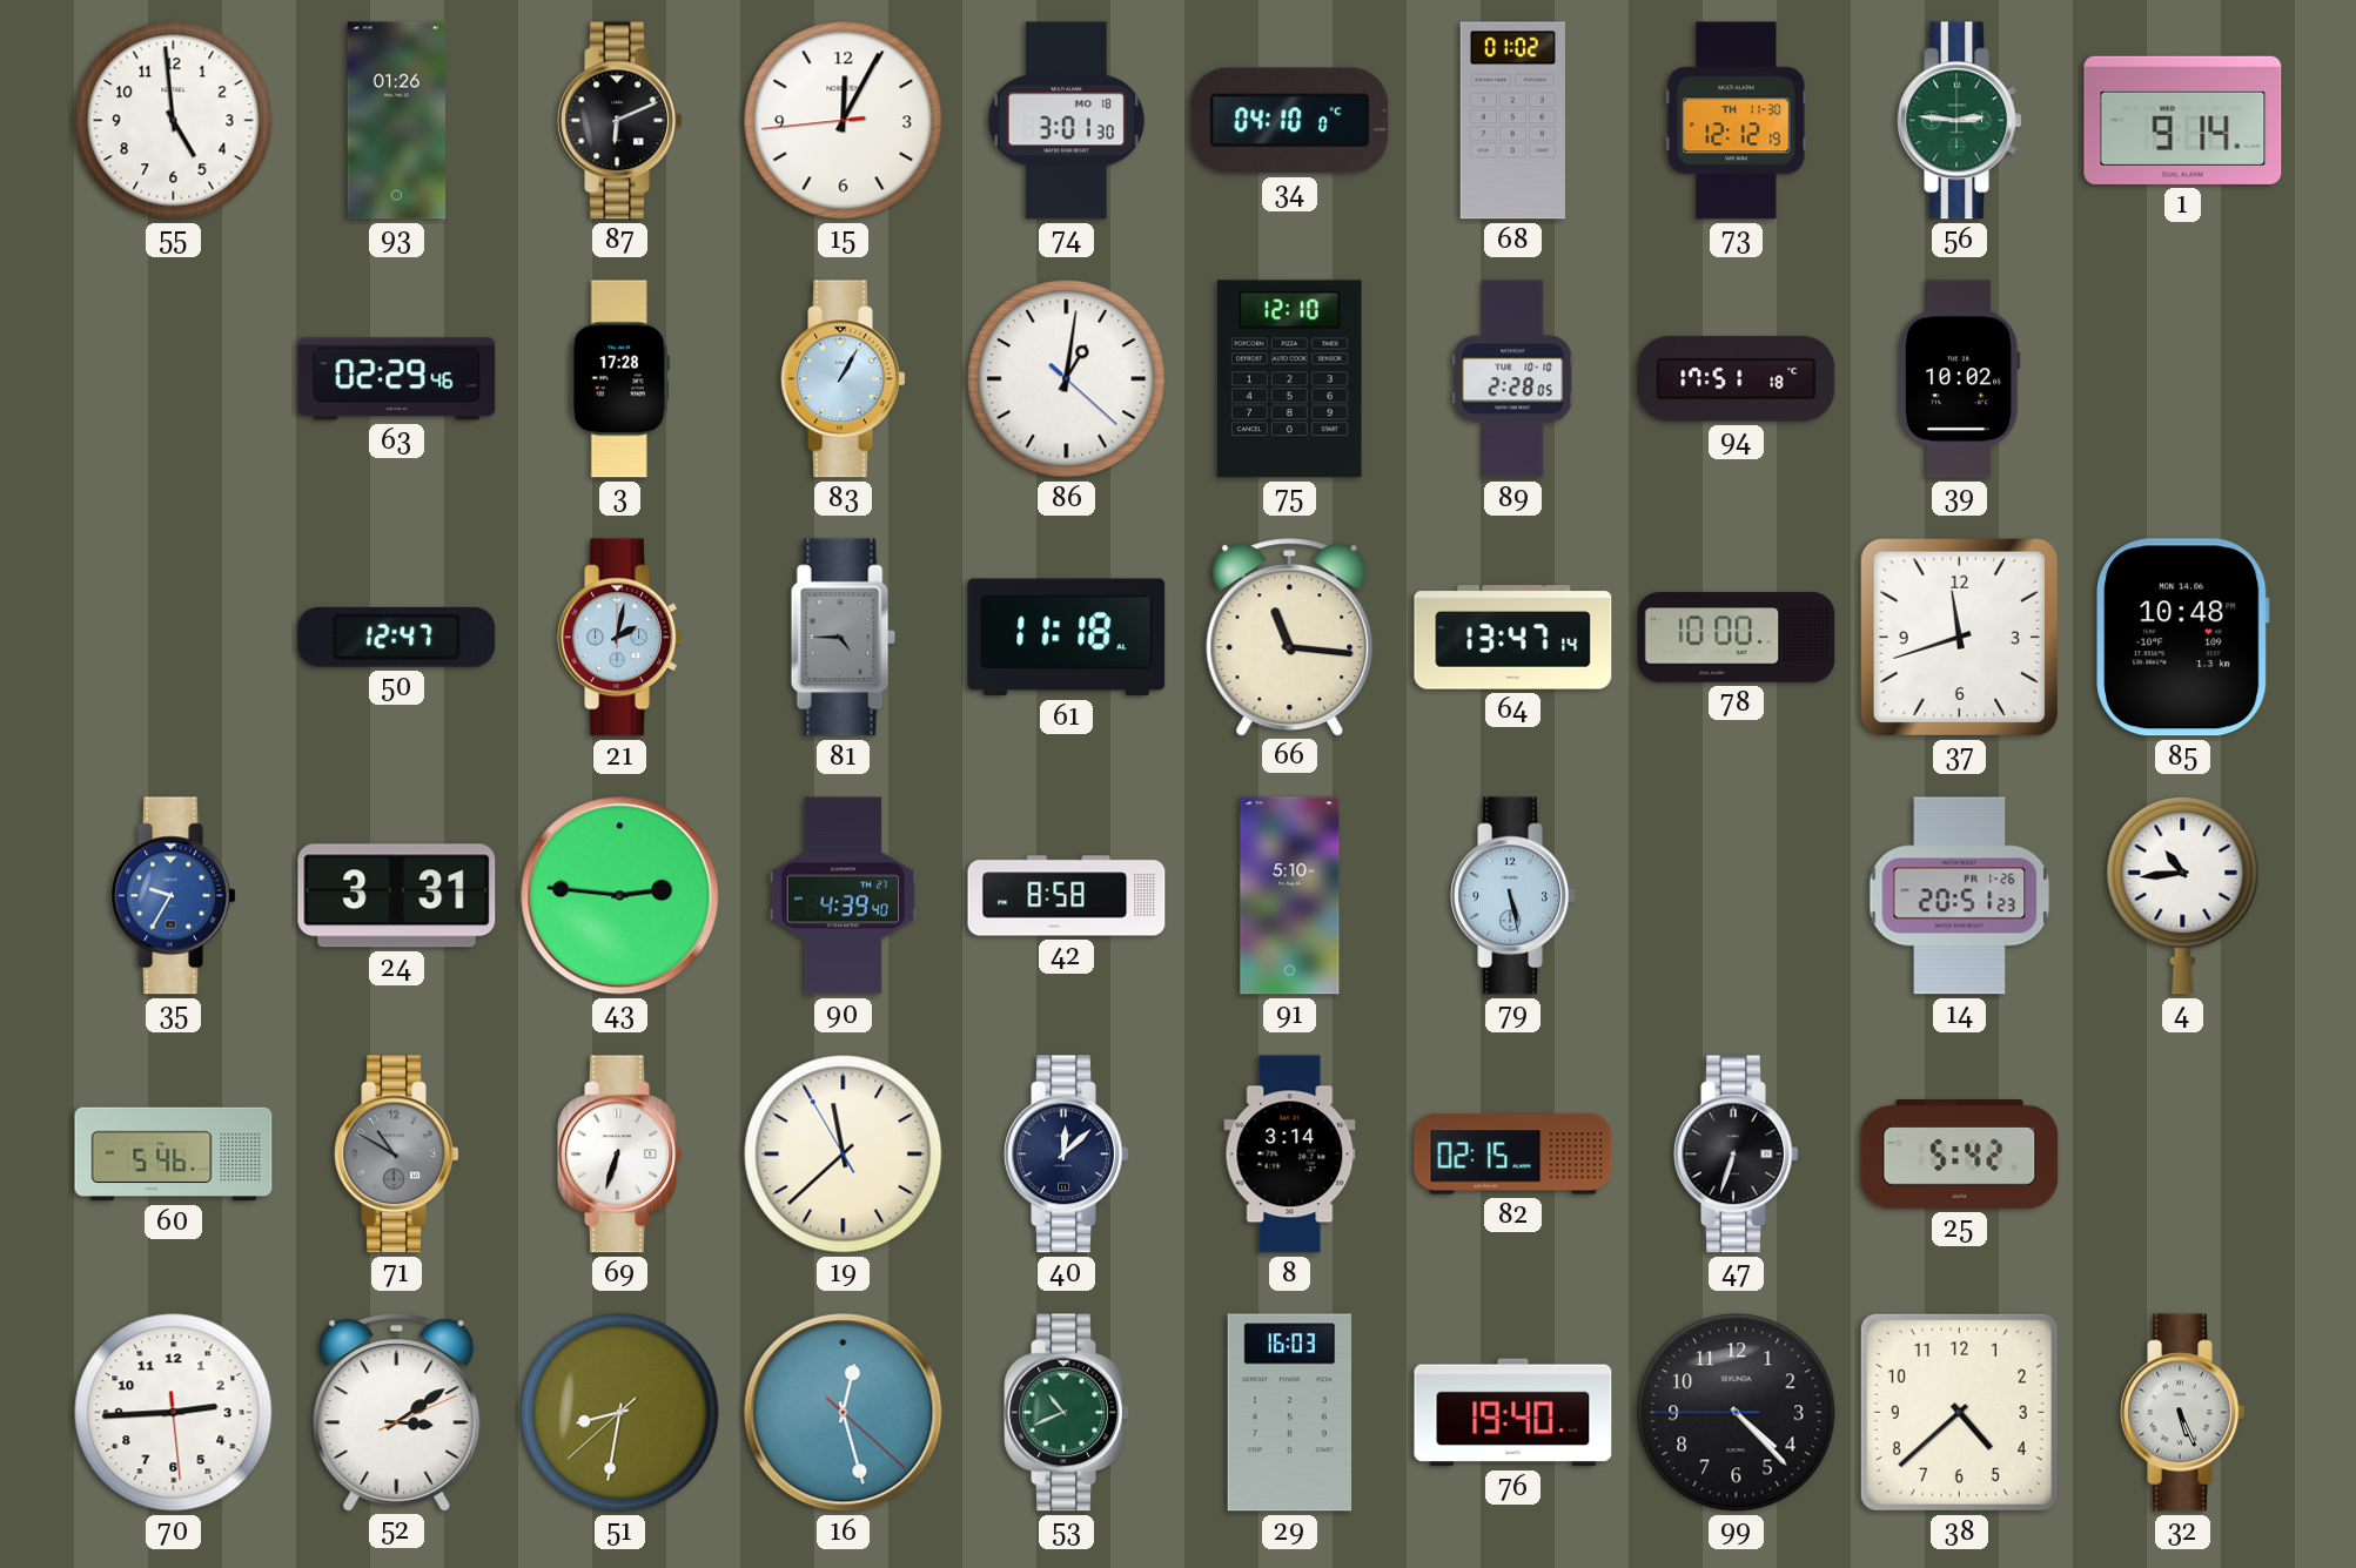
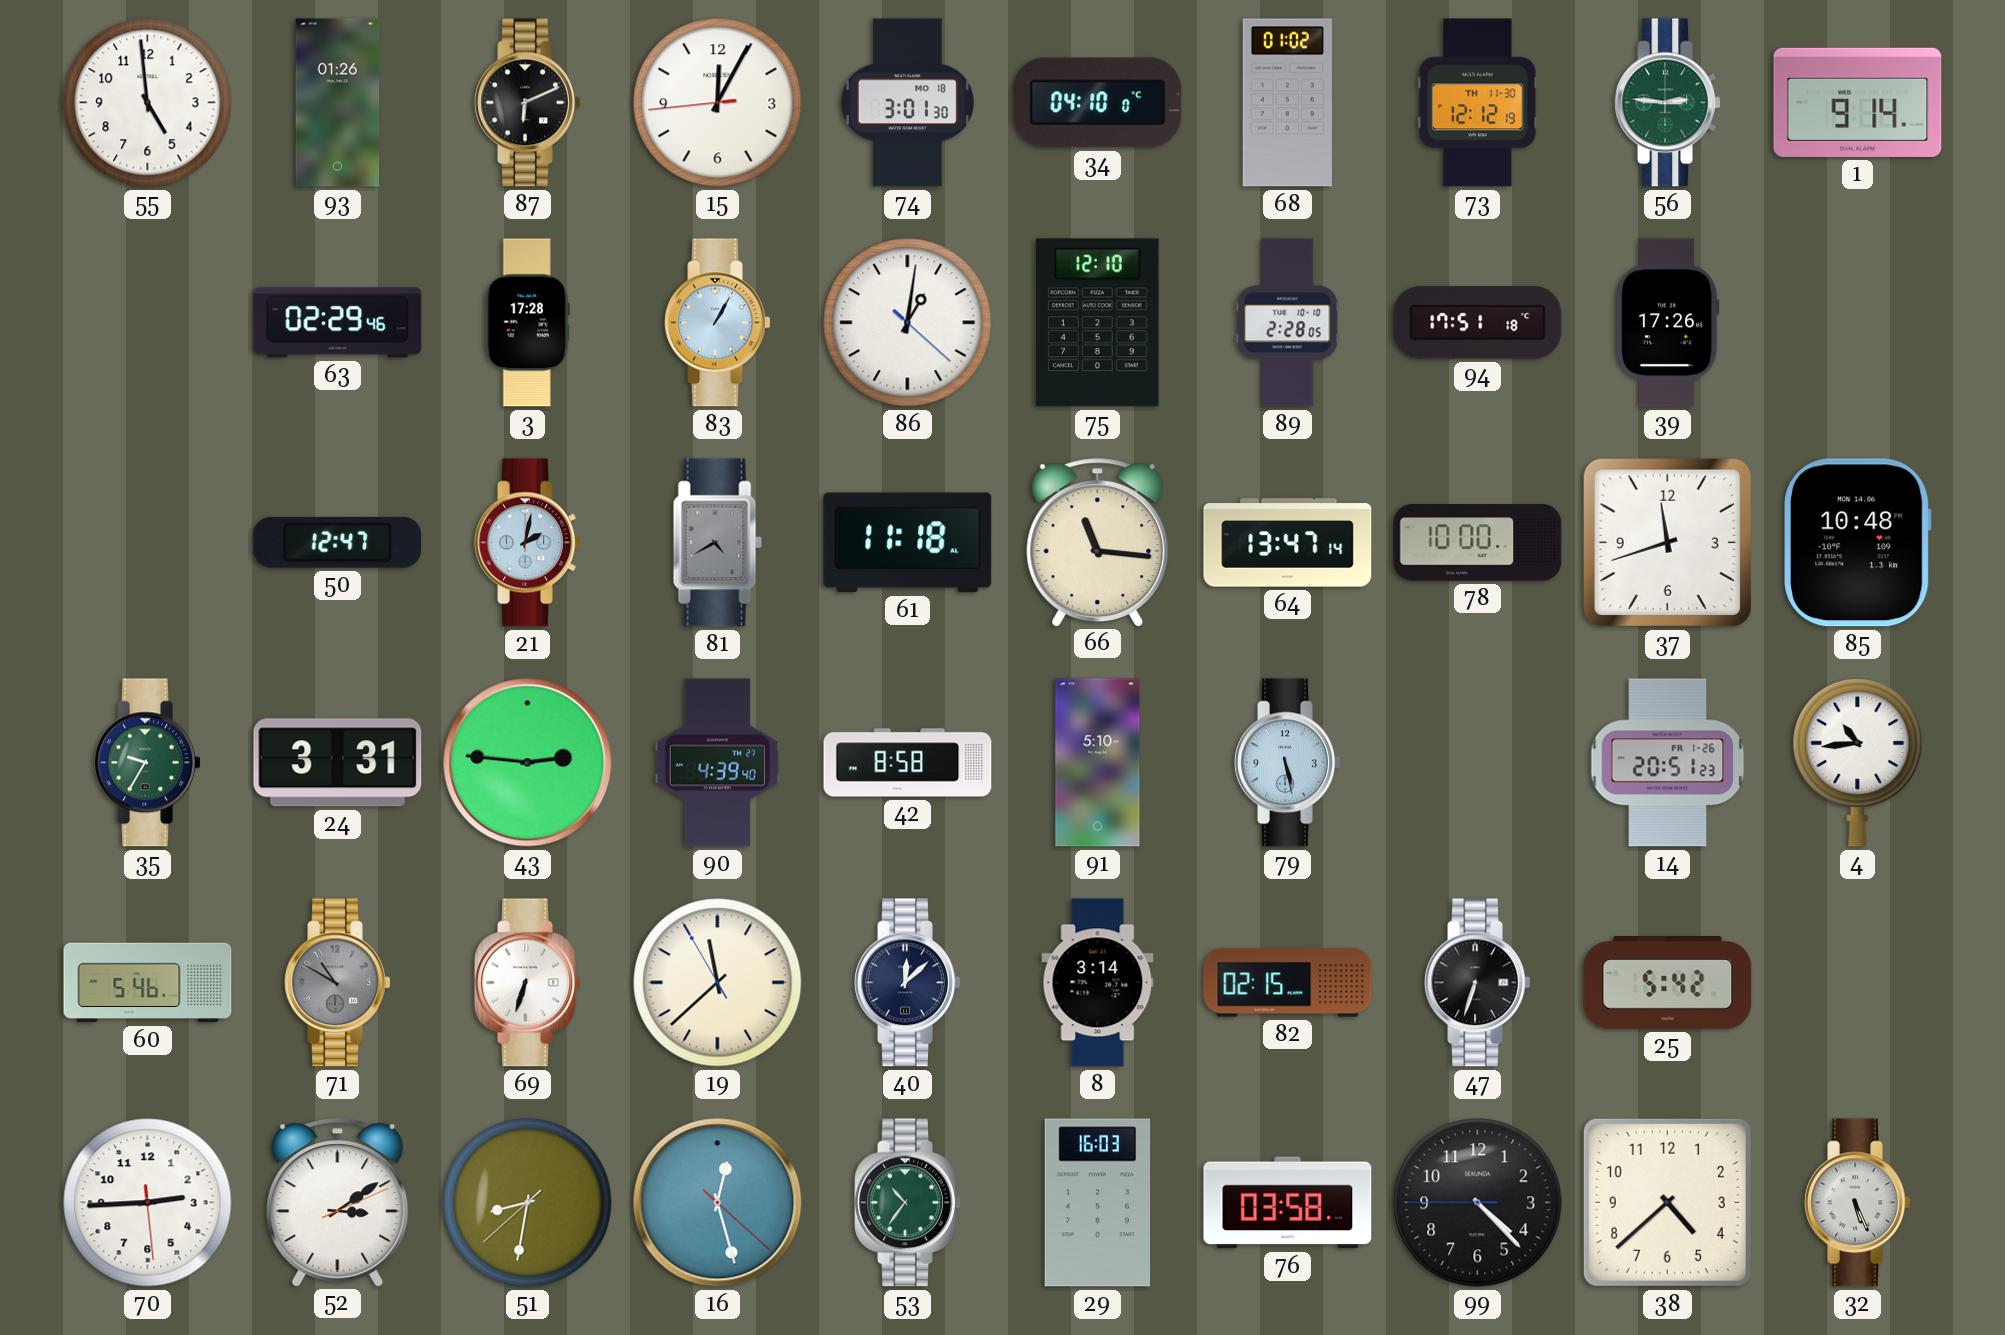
39: 10:02 -> 17:26 (1667, 323)
81: 4:45 -> 4:40 (717, 543)
35 dial: blue -> green (148, 763)
53: 10:41 -> 10:36 (908, 1203)
76: 19:40 -> 03:58 (1288, 1203)
